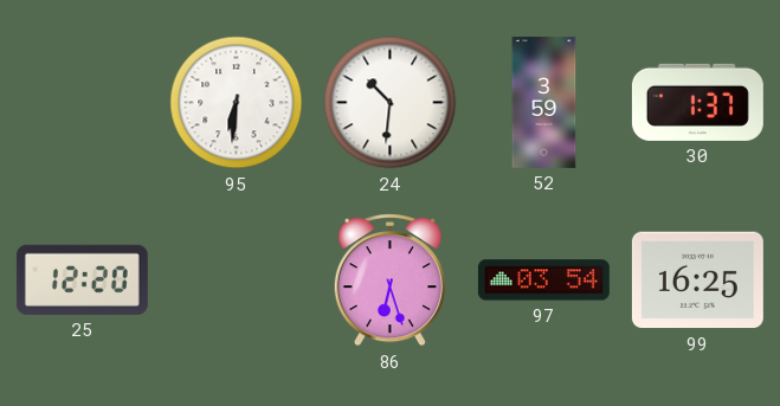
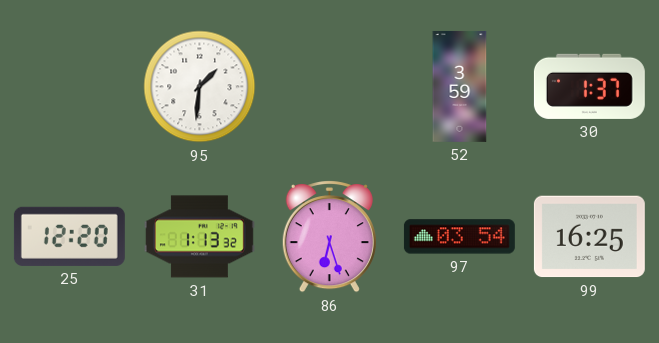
95: 6:31 -> 1:31 (200, 87)
24: 10:31 -> none (391, 103)
31: none -> 1:13 (199, 237)
